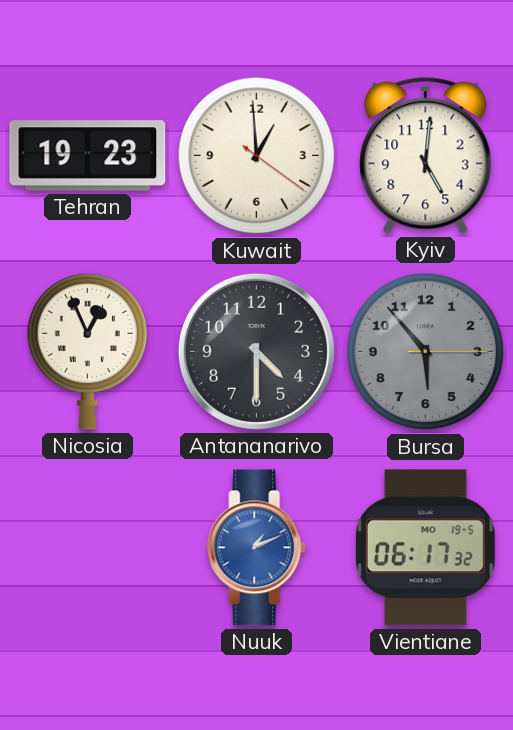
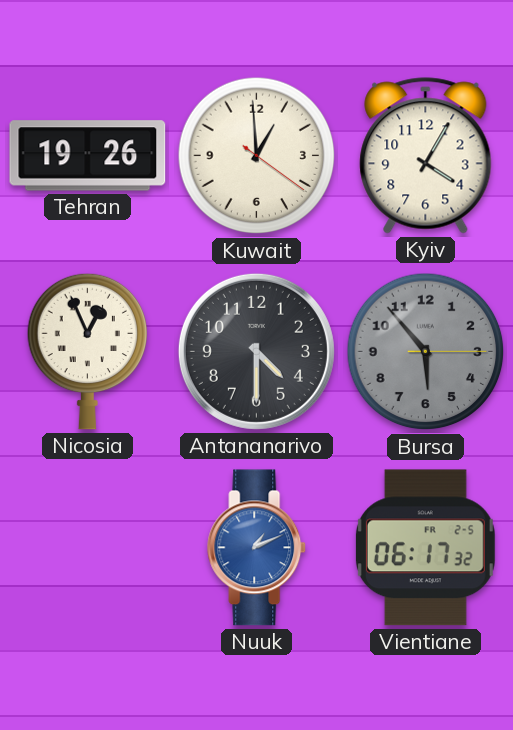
Tehran: 19:23 -> 19:26 (88, 156)
Kyiv: 5:01 -> 4:05 (426, 156)
Vientiane date: MO 19-5 -> FR 2-5 (425, 548)
